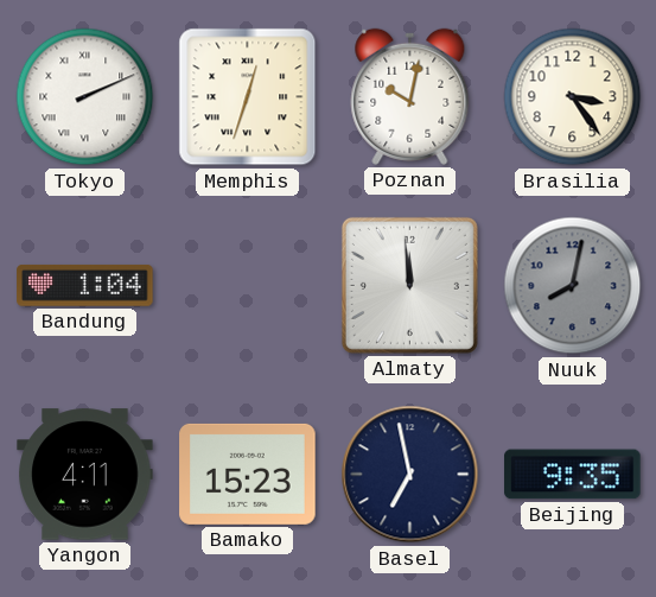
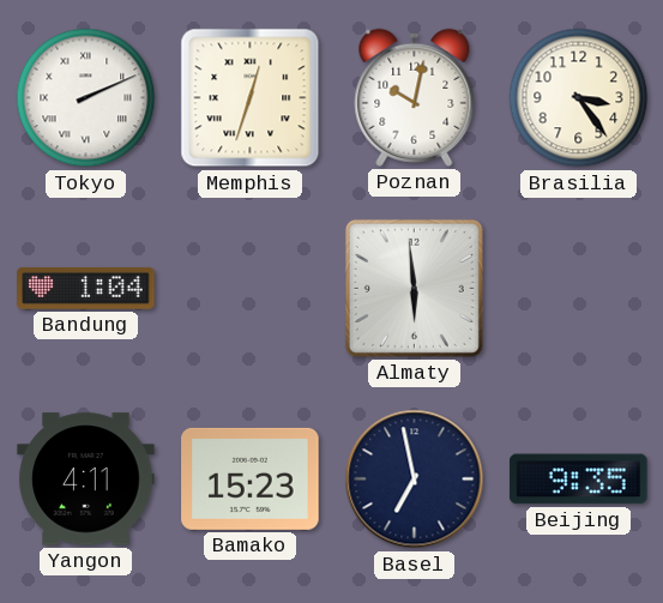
Almaty: 11:59 -> 5:59 (414, 288)
Nuuk: 8:02 -> none (573, 286)
